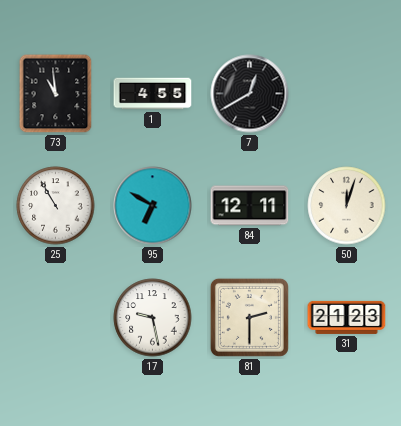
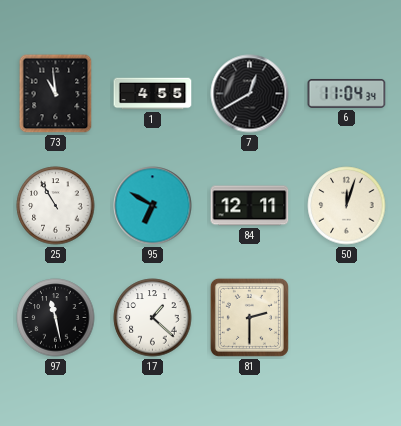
6: none -> 11:04 (347, 93)
97: none -> 11:28 (56, 318)
17: 9:28 -> 1:22 (153, 318)
31: 21:23 -> none (347, 317)
